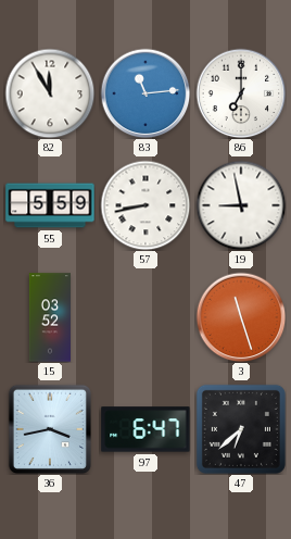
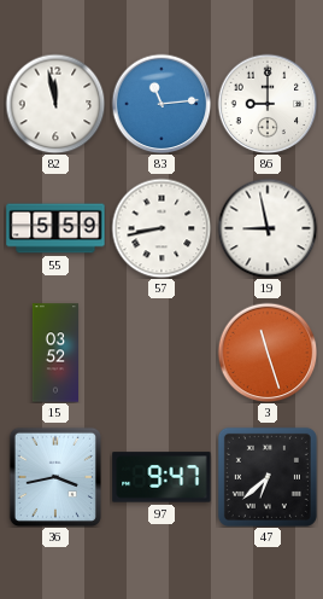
82: 11:55 -> 11:58 (55, 104)
86: 7:00 -> 9:00 (268, 104)
97: 6:47 -> 9:47 (161, 477)
